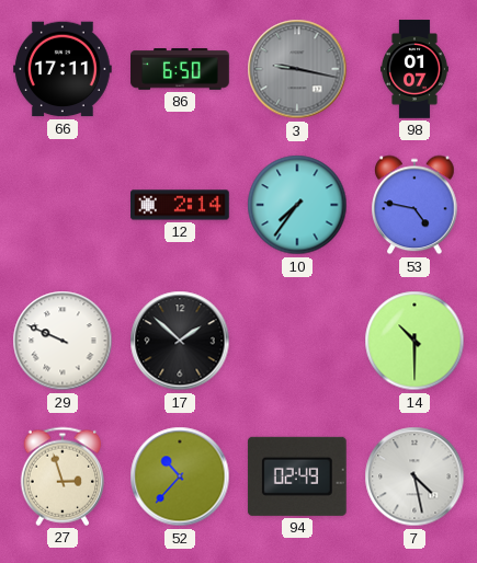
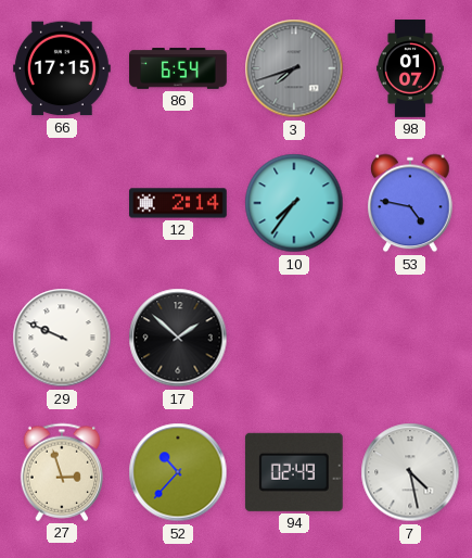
66: 17:11 -> 17:15 (63, 68)
86: 6:50 -> 6:54 (178, 68)
3: 9:17 -> 7:42 (294, 68)
14: 10:30 -> none (414, 341)
